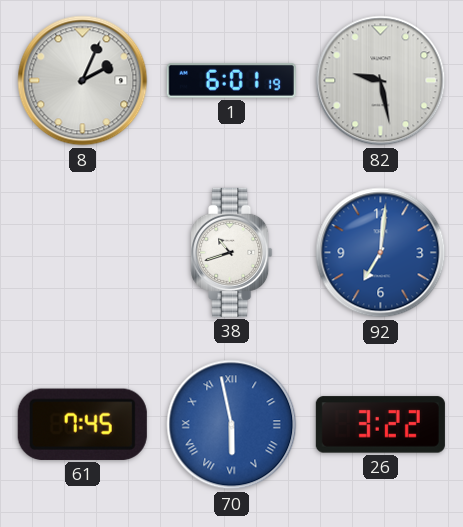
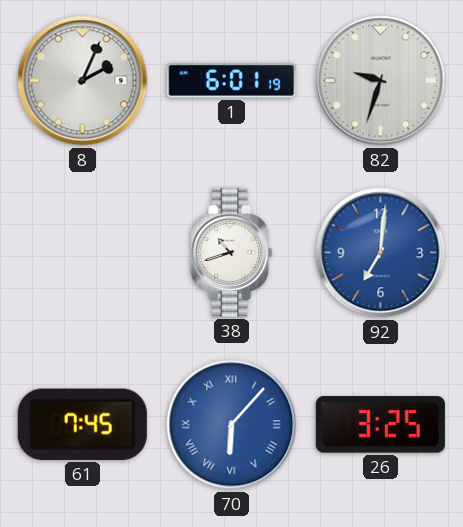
82: 9:28 -> 9:33 (381, 81)
70: 5:58 -> 6:07 (232, 425)
26: 3:22 -> 3:25 (380, 425)
